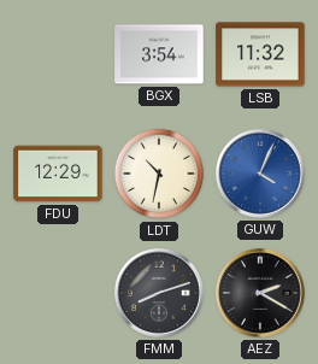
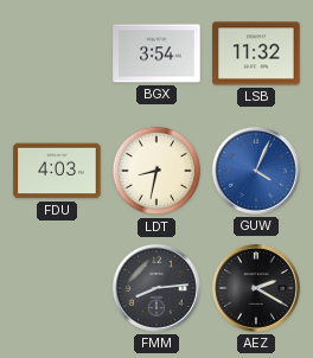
FDU: 12:29 -> 4:03 (57, 171)
LDT: 10:32 -> 8:32 (156, 171)
FMM: 8:12 -> 8:14 (156, 288)
